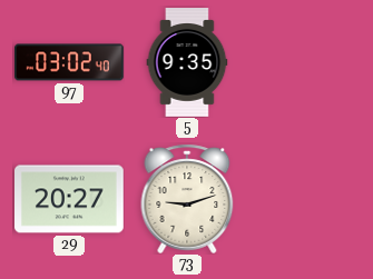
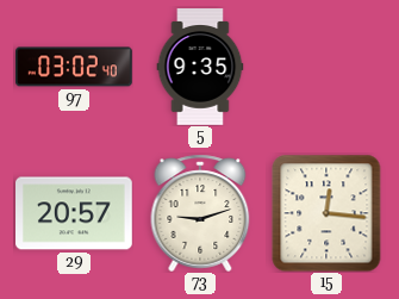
29: 20:27 -> 20:57 (75, 213)
15: none -> 12:16 (326, 213)
